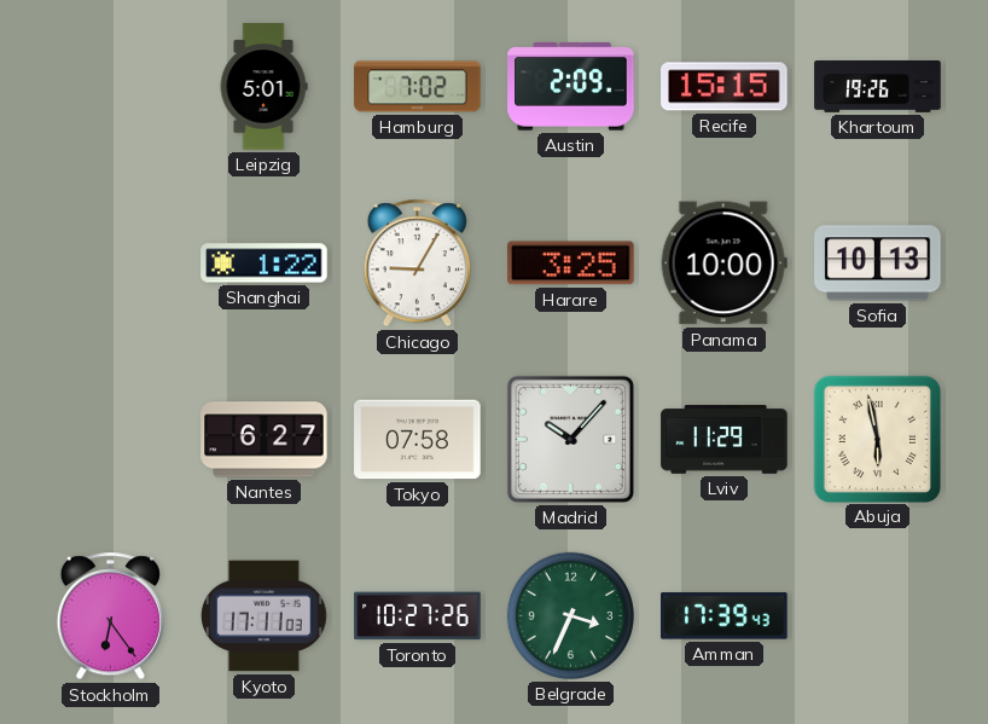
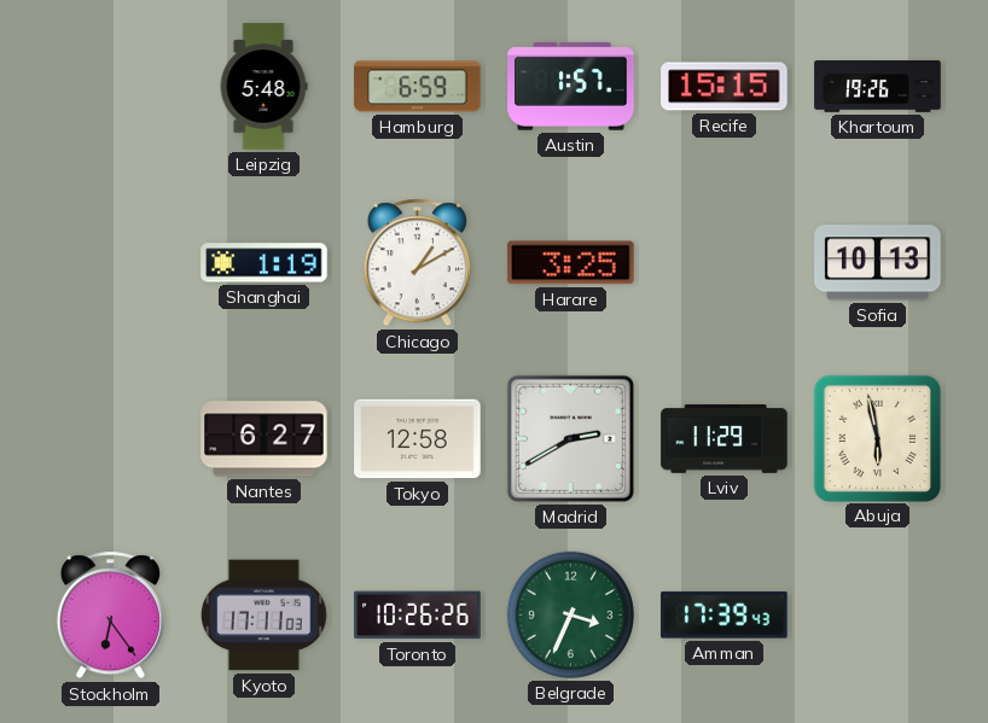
Leipzig: 5:01 -> 5:48 (263, 87)
Hamburg: 7:02 -> 6:59 (418, 87)
Austin: 2:09 -> 1:57 (571, 87)
Shanghai: 1:22 -> 1:19 (265, 263)
Chicago: 9:05 -> 1:10 (417, 263)
Panama: 10:00 -> none (723, 263)
Tokyo: 07:58 -> 12:58 (418, 439)
Madrid: 10:07 -> 2:40 (570, 438)
Toronto: 10:27 -> 10:26 (418, 616)
